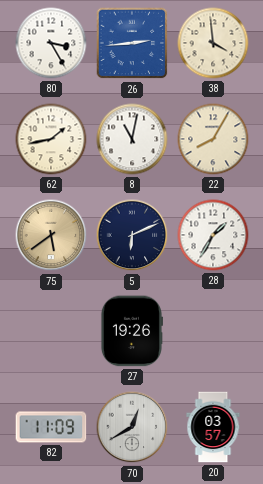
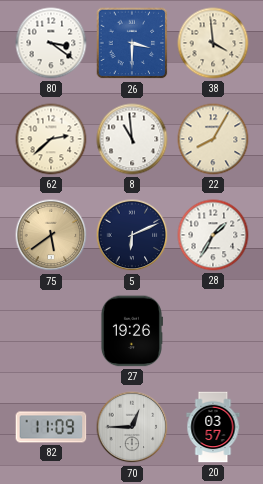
80: 3:25 -> 3:21 (51, 43)
26: 2:44 -> 3:30 (132, 43)
62: 1:43 -> 2:38 (51, 139)
8: 11:02 -> 10:59 (132, 139)
70: 12:40 -> 12:45 (132, 427)
